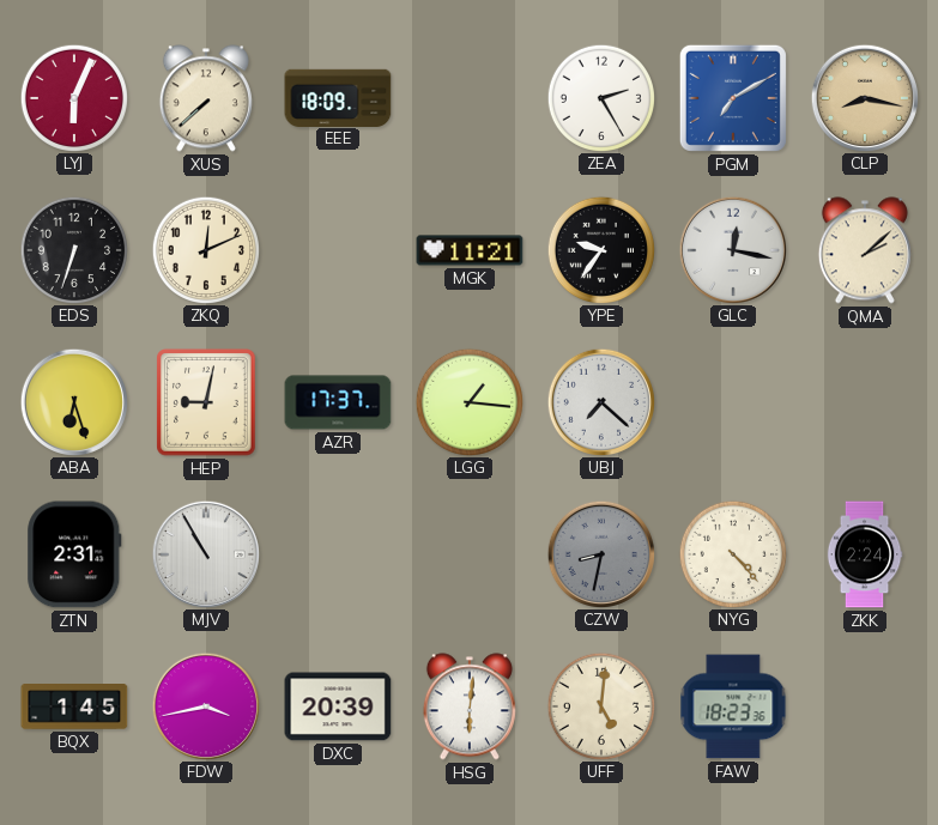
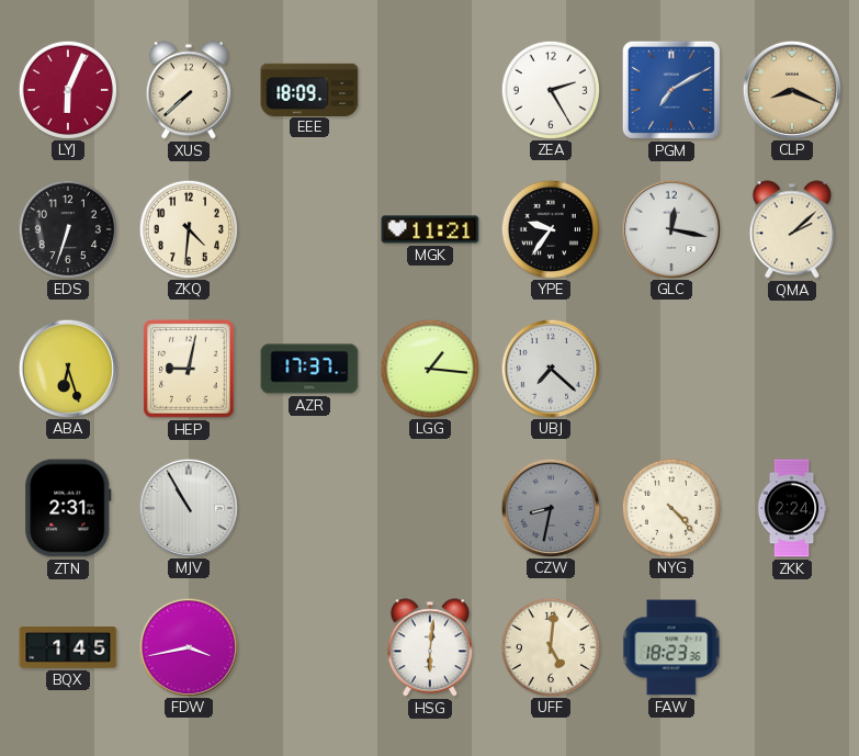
CLP: 8:17 -> 8:19 (791, 89)
ZKQ: 12:11 -> 4:31 (188, 228)
DXC: 20:39 -> none (338, 706)
